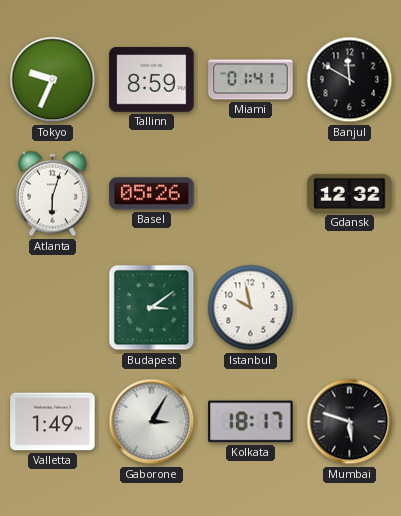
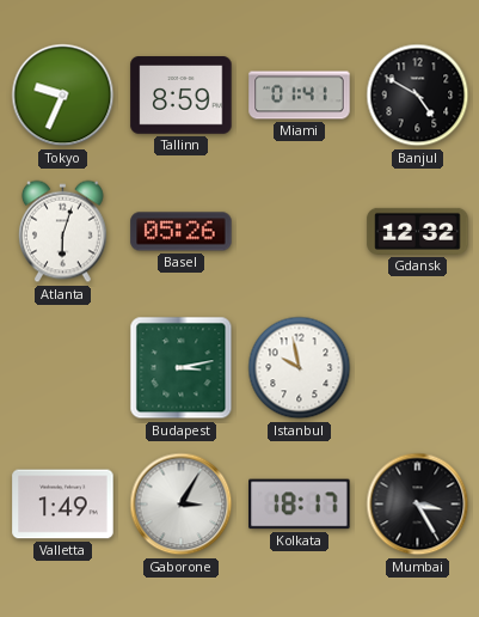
Banjul: 11:50 -> 4:50 (418, 96)
Budapest: 3:09 -> 3:13 (182, 368)
Mumbai: 5:48 -> 3:25 (418, 505)
